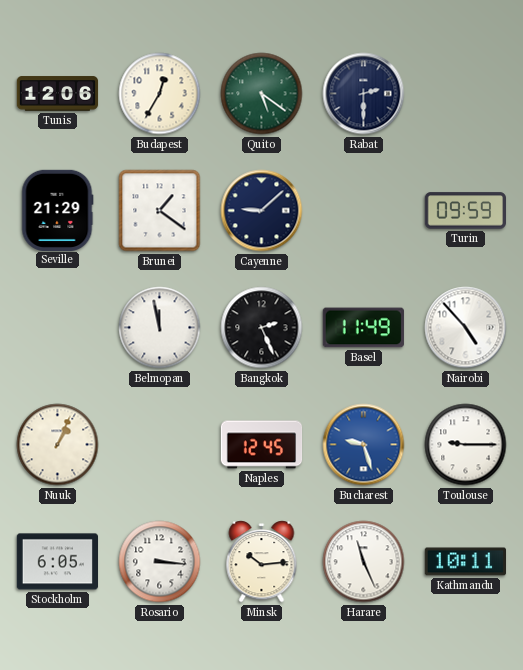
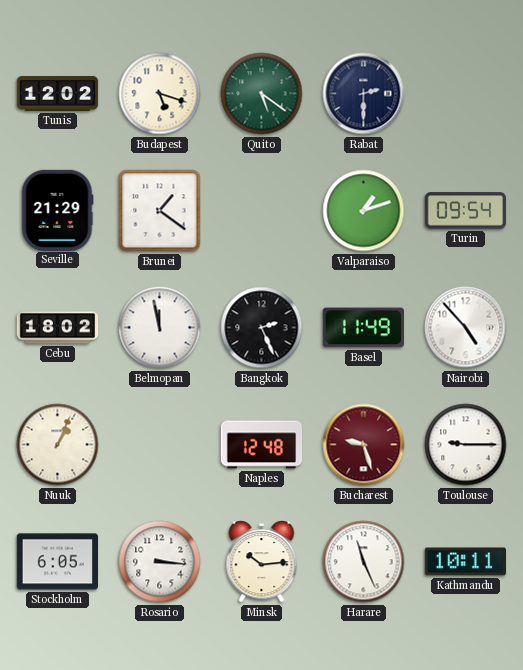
Tunis: 12:06 -> 12:02 (58, 94)
Budapest: 12:35 -> 5:18 (160, 94)
Cayenne: 9:08 -> none (262, 211)
Valparaiso: none -> 1:12 (364, 211)
Turin: 09:59 -> 09:54 (465, 211)
Cebu: none -> 18:02 (58, 328)
Naples: 12:45 -> 12:48 (262, 445)
Bucharest dial: blue -> burgundy (364, 445)
